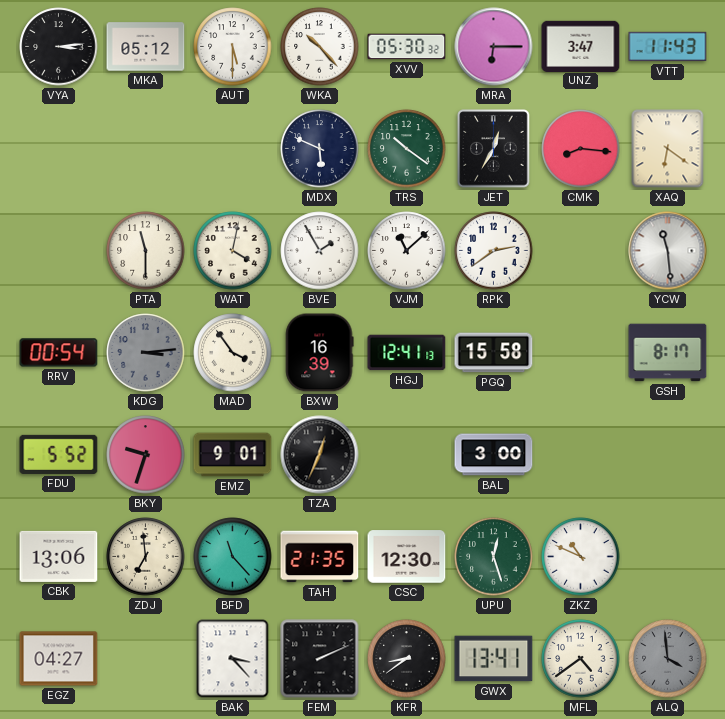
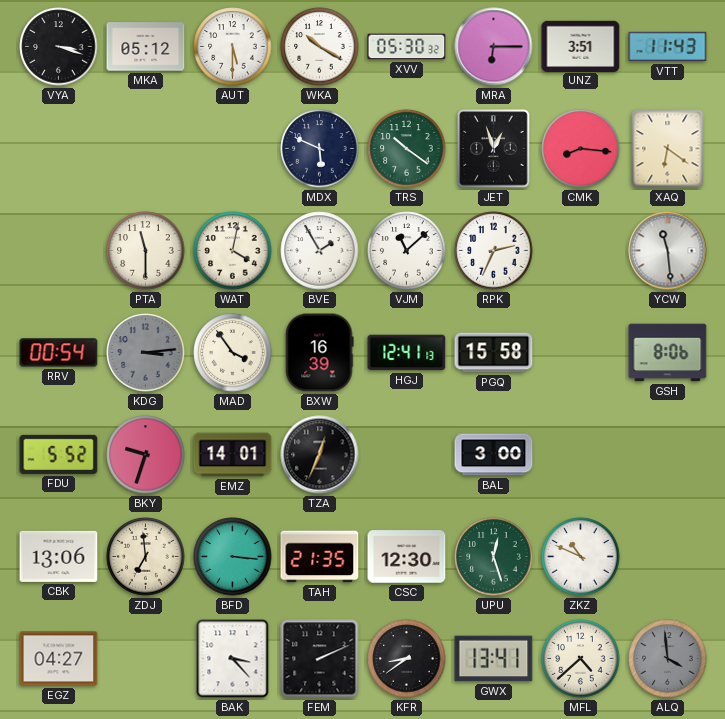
VYA: 3:14 -> 3:18 (59, 47)
WKA: 10:23 -> 10:20 (320, 47)
UNZ: 3:47 -> 3:51 (581, 46)
JET: 12:35 -> 12:57 (494, 149)
RPK: 2:39 -> 2:34 (494, 251)
GSH: 8:17 -> 8:06 (668, 353)
EMZ: 9:01 -> 14:01 (233, 455)
BFD: 11:23 -> 3:16 (233, 557)
MFL: 4:39 -> 4:38 (581, 659)
